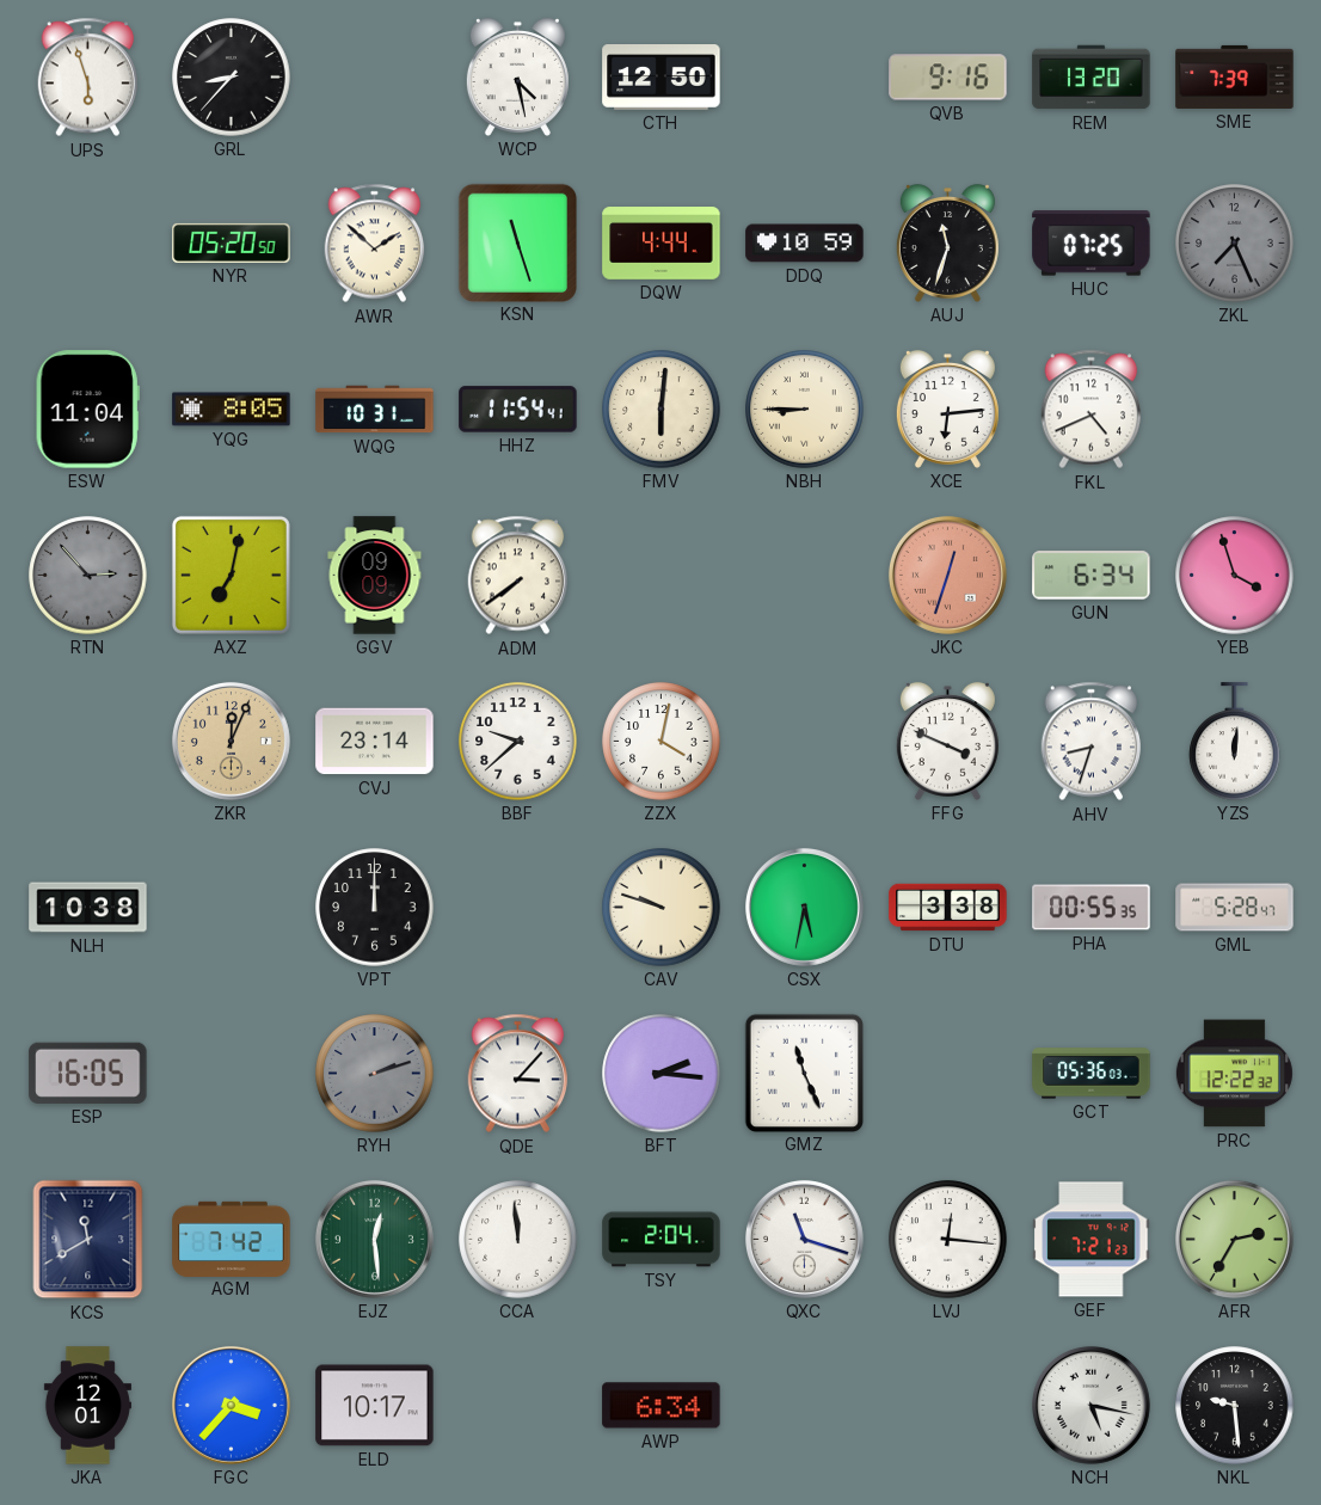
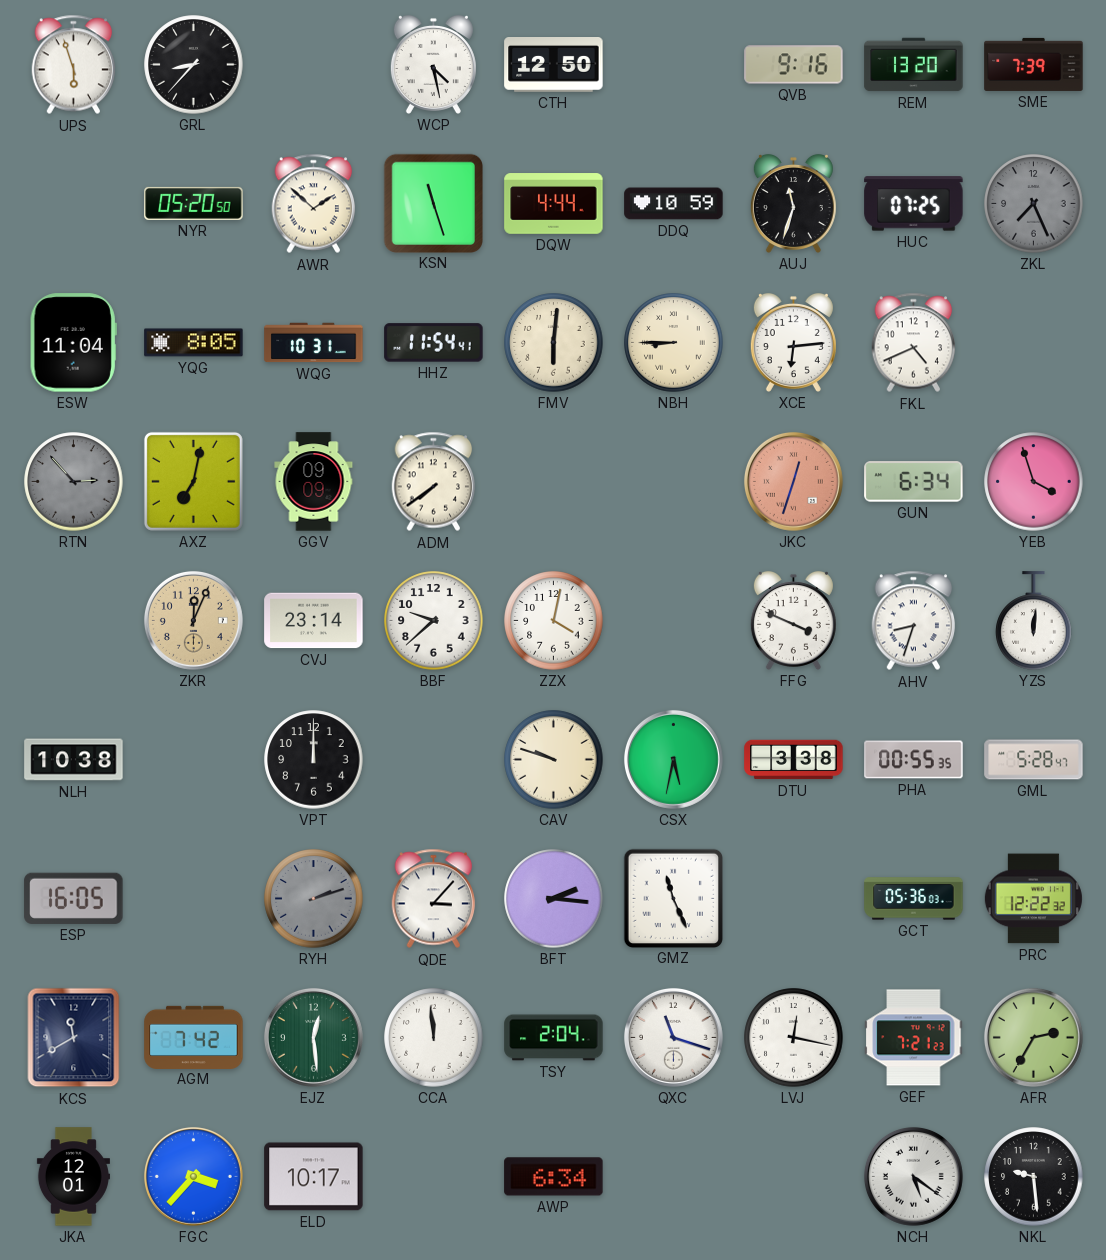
LVJ: 12:16 -> 12:17 (794, 1038)
NCH: 5:17 -> 5:21 (913, 1176)
